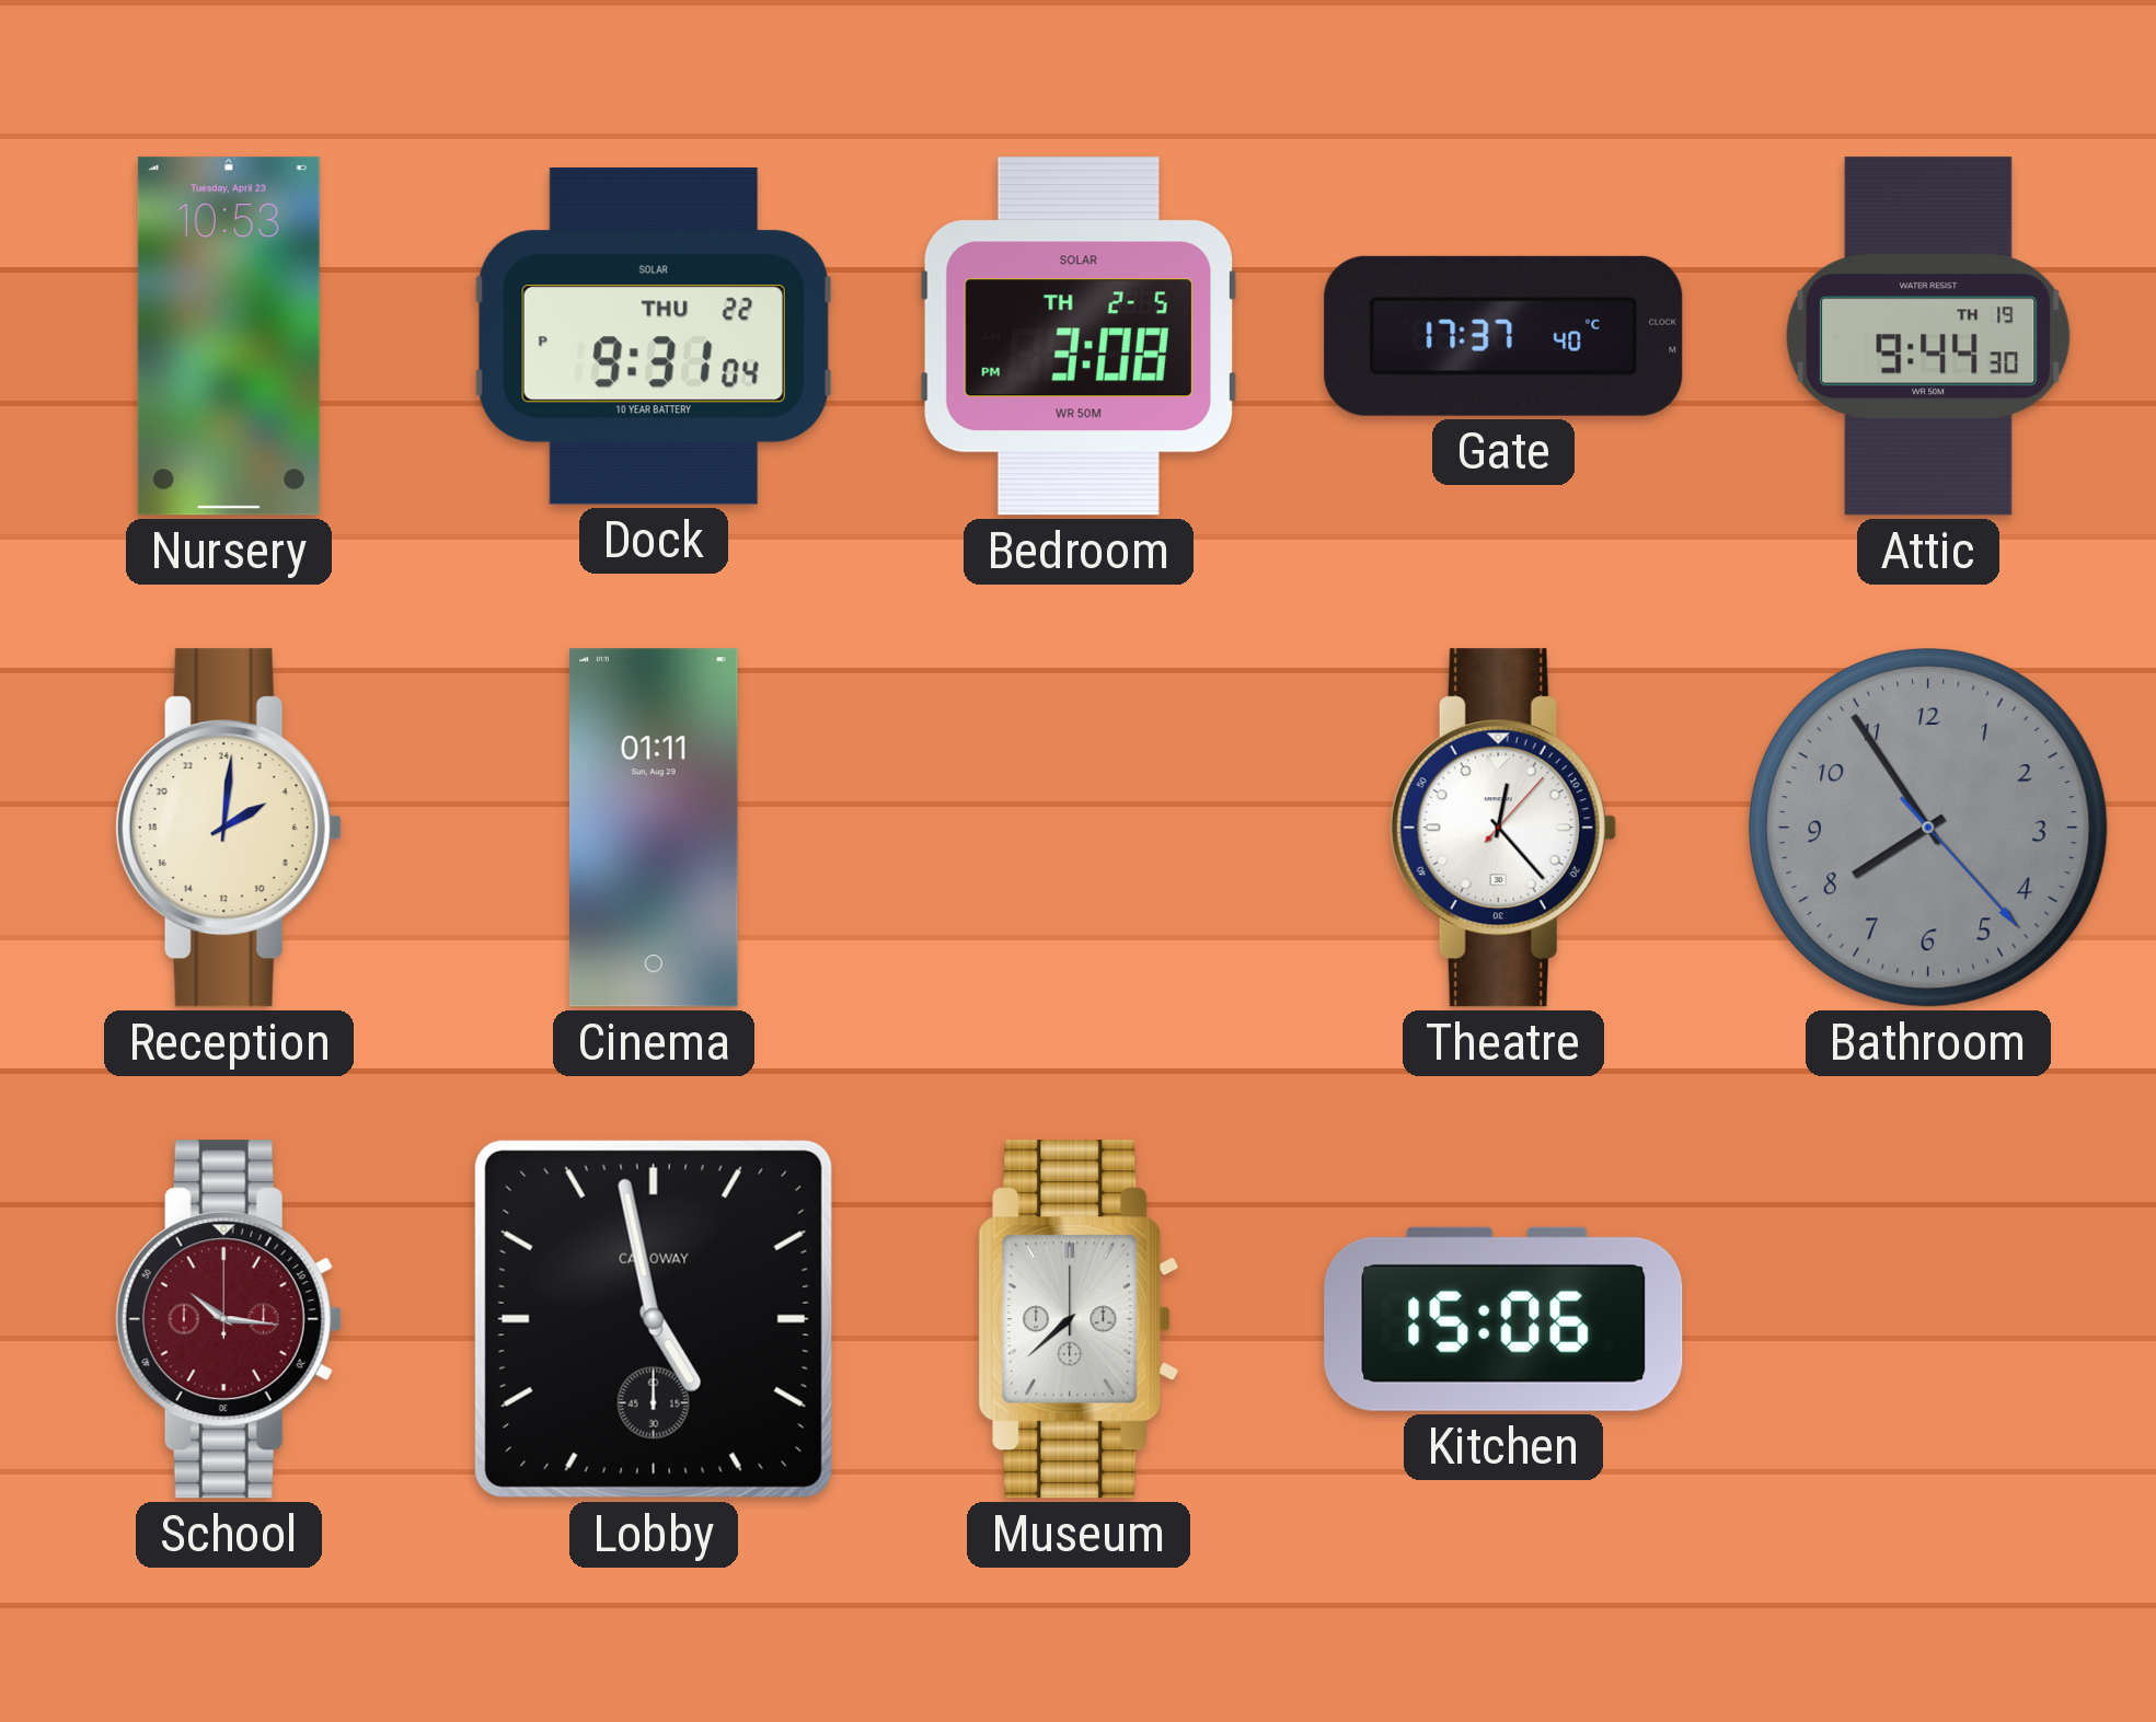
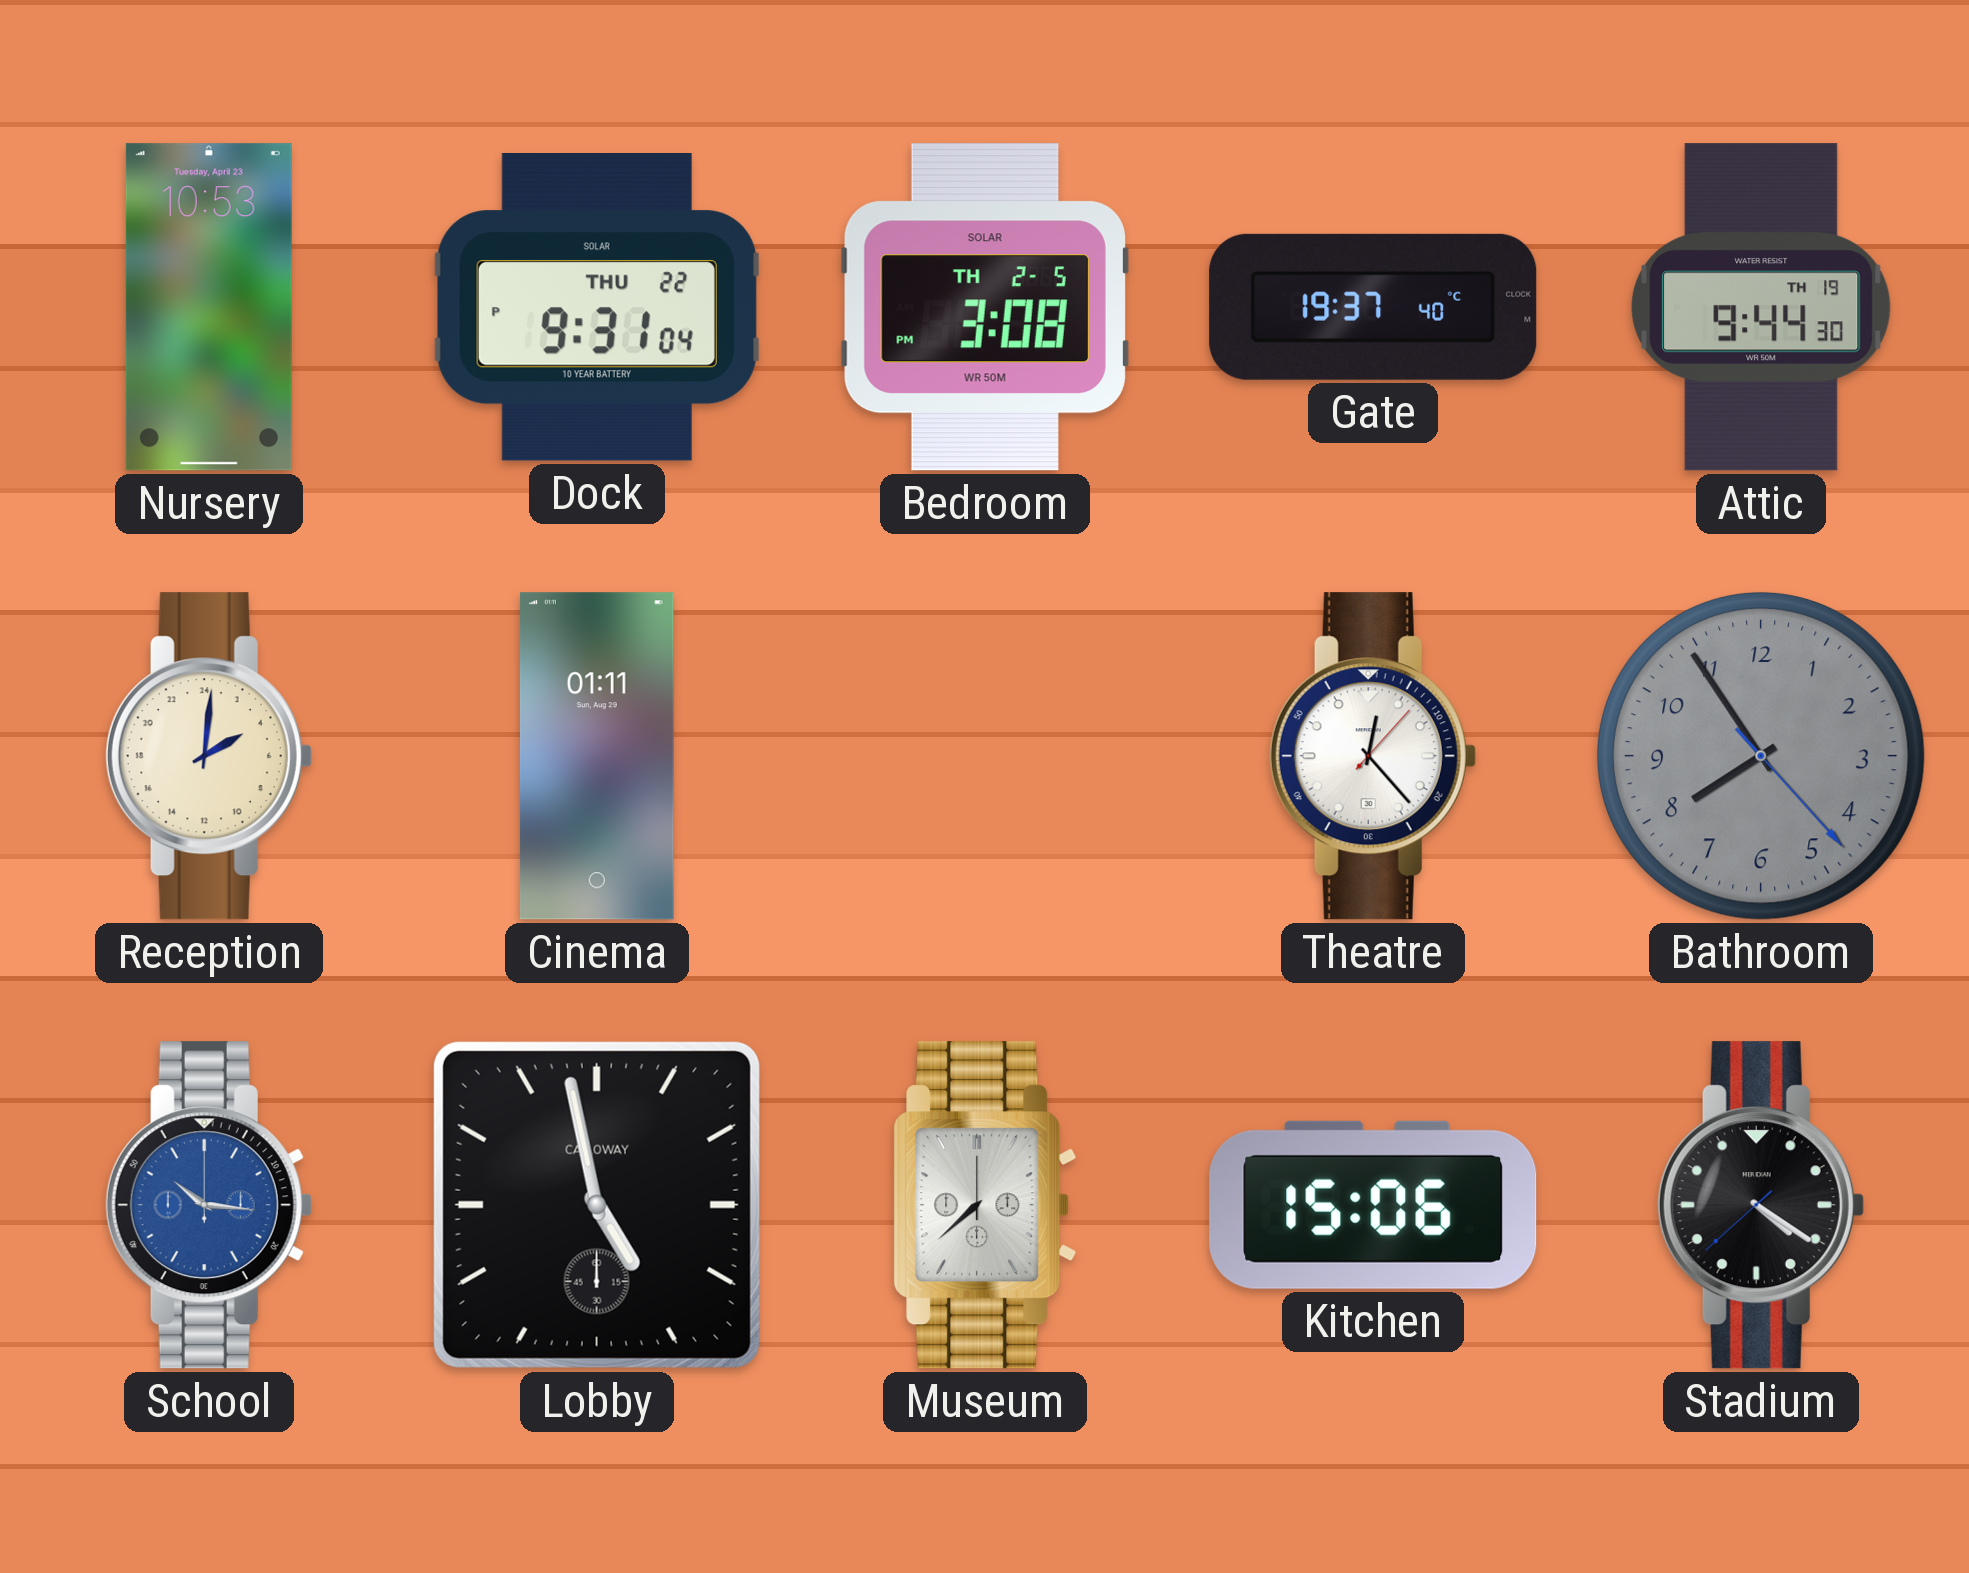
Gate: 17:37 -> 19:37 (1373, 307)
School dial: burgundy -> blue (209, 1205)
Stadium: none -> 4:20 (1761, 1205)
